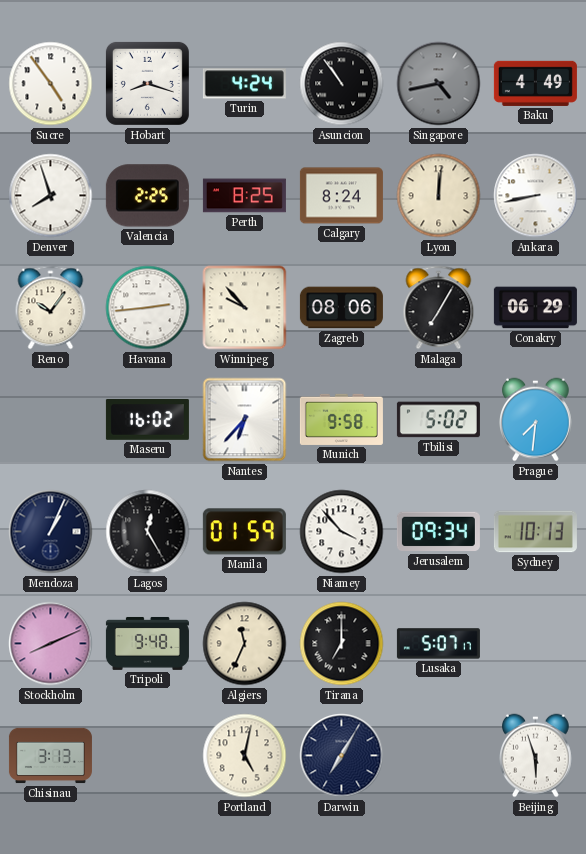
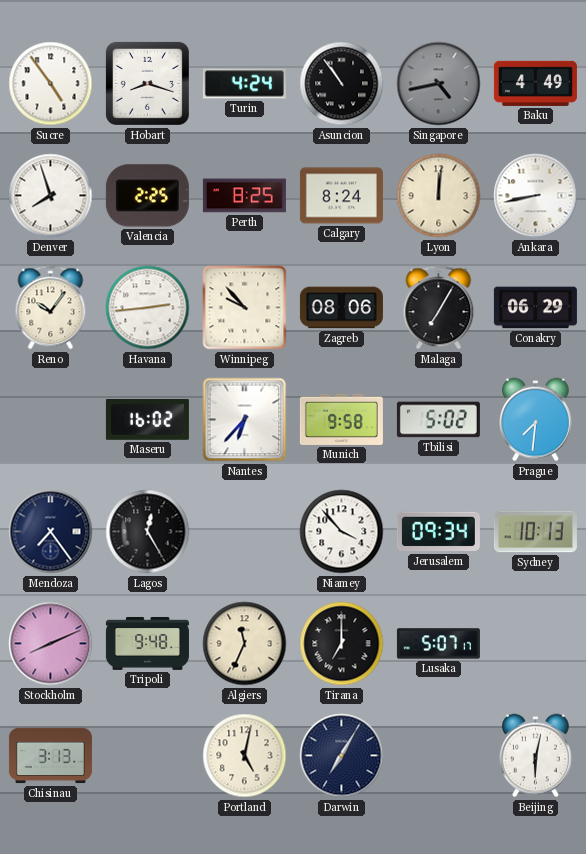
Mendoza: 1:04 -> 7:24 (51, 532)
Manila: 01:59 -> none (244, 532)
Beijing: 5:57 -> 6:02 (536, 756)
